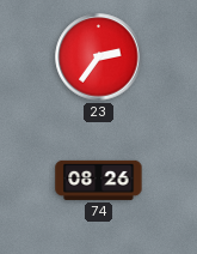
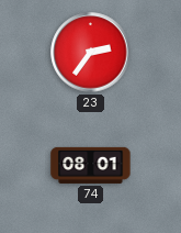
74: 08:26 -> 08:01 (91, 165)
